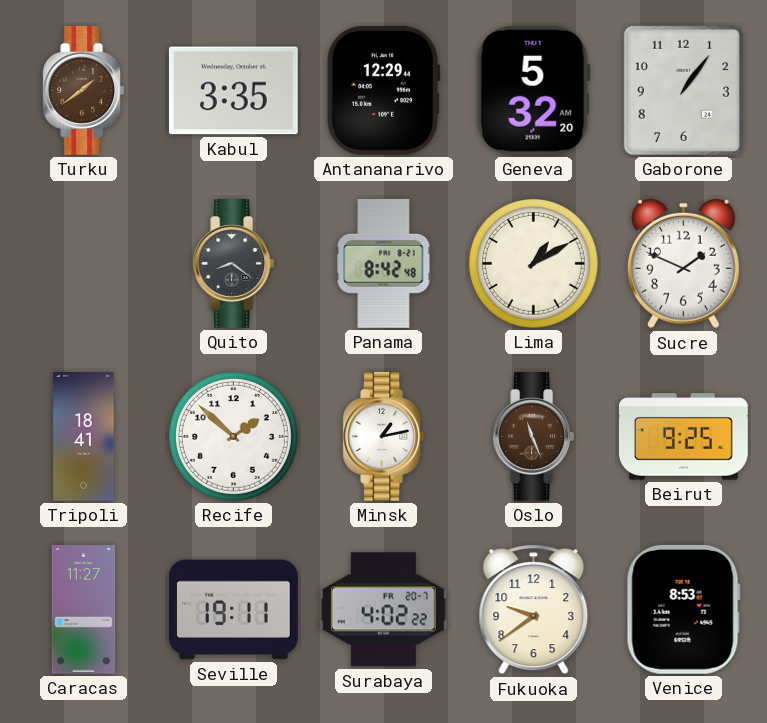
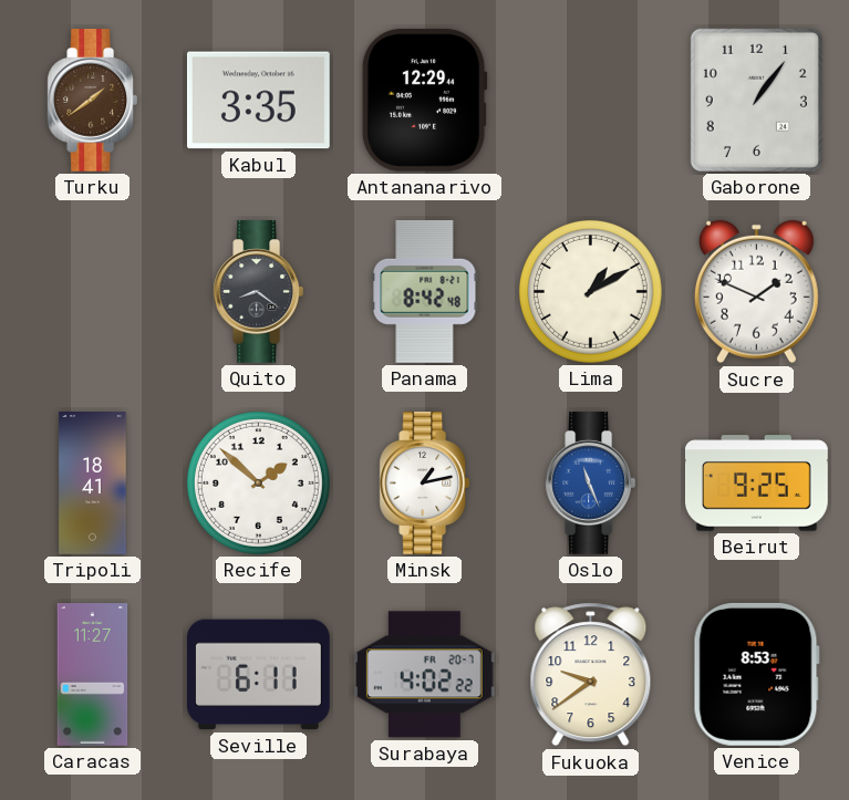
Geneva: 5:32 -> none (533, 90)
Oslo dial: brown -> blue (591, 484)
Seville: 19:11 -> 6:11 (258, 675)
